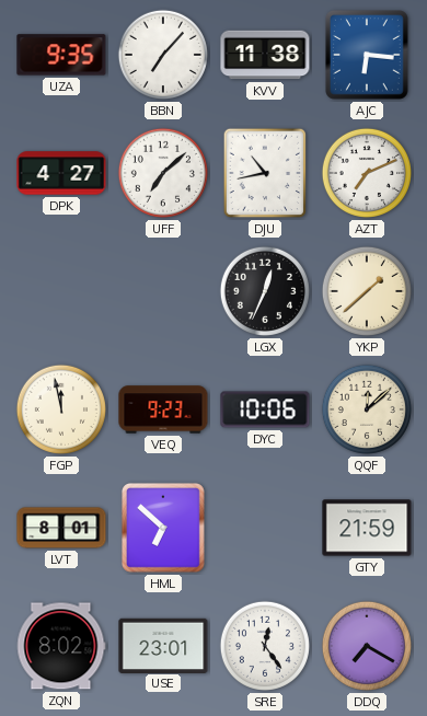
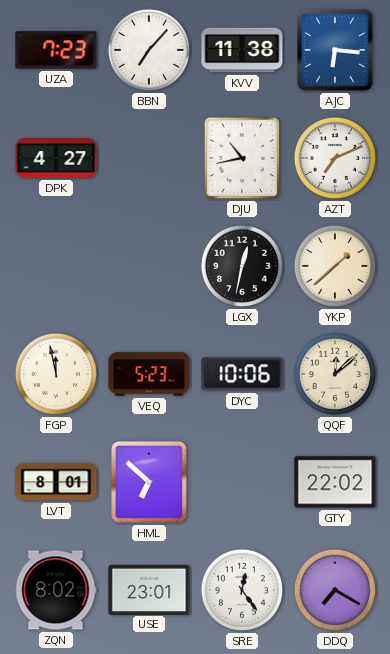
UZA: 9:35 -> 7:23 (56, 50)
UFF: 7:08 -> none (163, 173)
LGX: 12:34 -> 12:32 (242, 266)
VEQ: 9:23 -> 5:23 (149, 374)
GTY: 21:59 -> 22:02 (335, 482)
